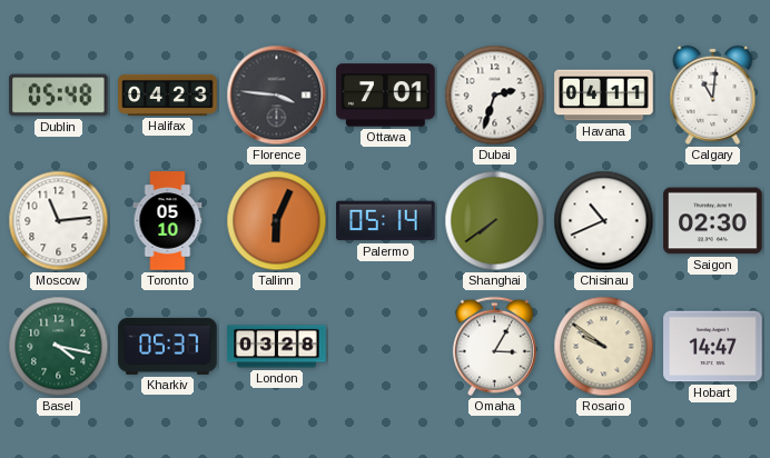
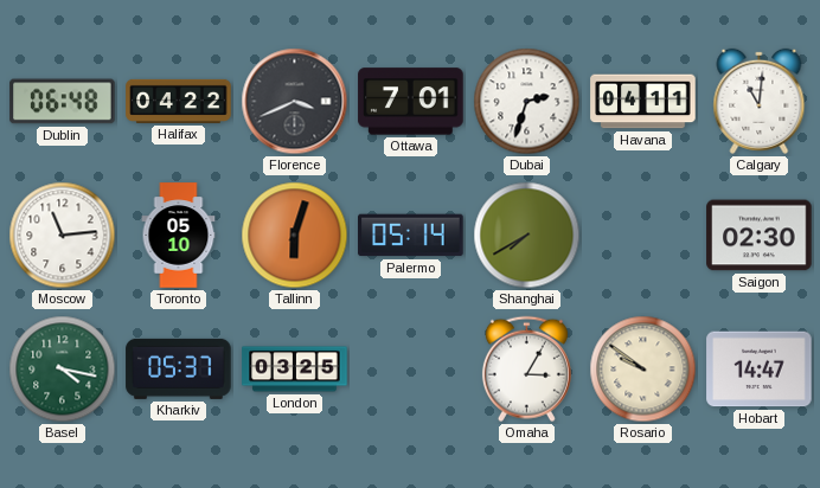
Dublin: 05:48 -> 06:48 (63, 102)
Halifax: 04:23 -> 04:22 (179, 101)
Florence: 3:46 -> 3:41 (295, 102)
Tallinn: 6:04 -> 6:03 (295, 236)
Shanghai: 7:39 -> 7:40 (527, 236)
Chisinau: 10:41 -> none (604, 221)
London: 03:28 -> 03:25 (295, 370)
